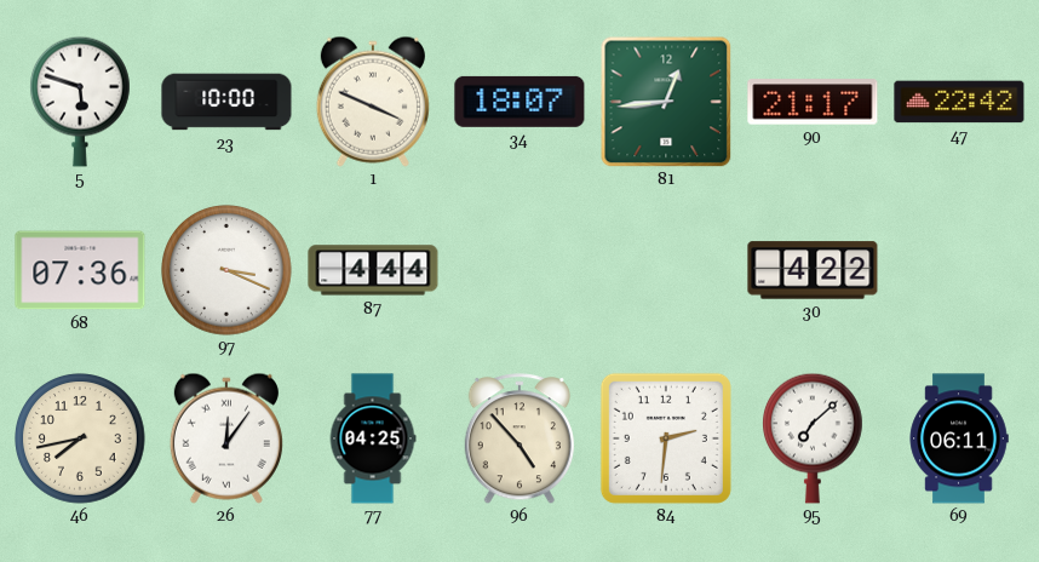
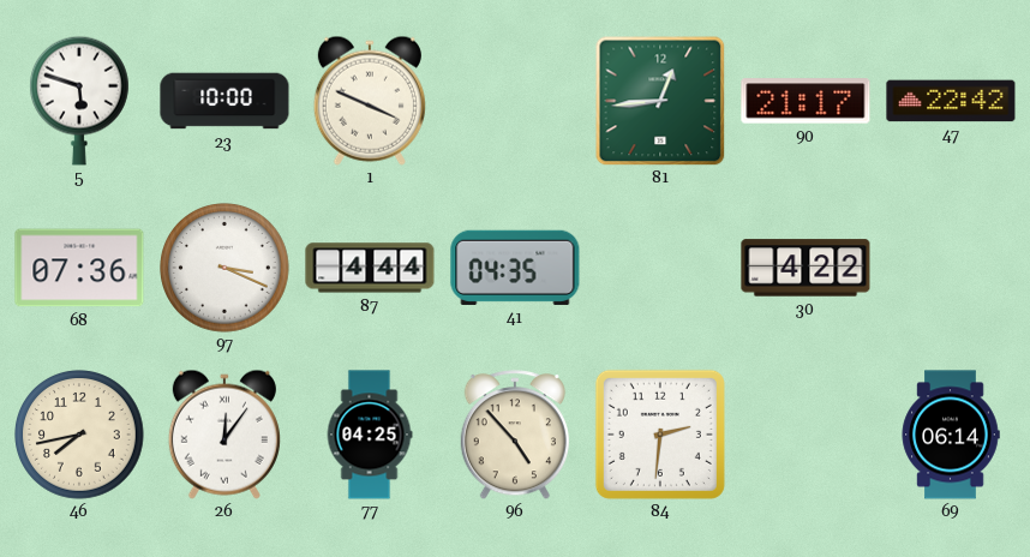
34: 18:07 -> none (519, 102)
41: none -> 04:35 (515, 268)
95: 7:08 -> none (814, 438)
69: 06:11 -> 06:14 (951, 435)
